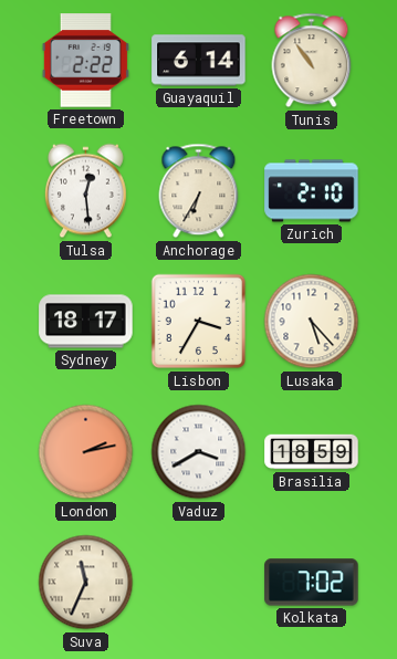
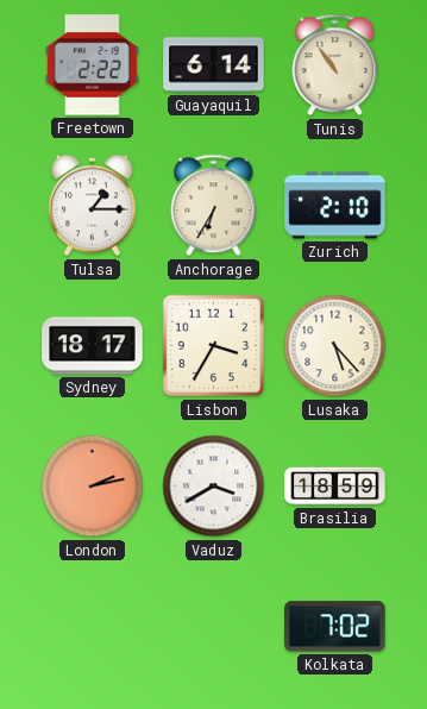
Tulsa: 12:29 -> 1:15 (92, 206)
Suva: 11:34 -> none (86, 583)
